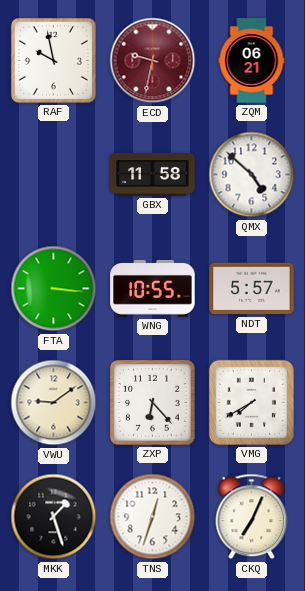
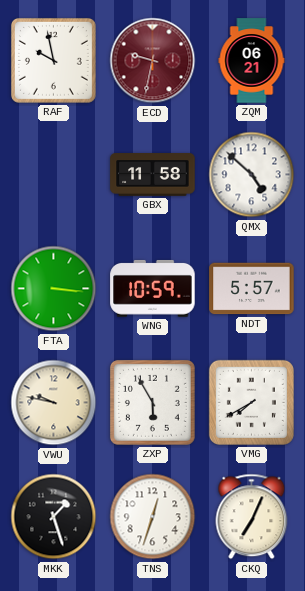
WNG: 10:55 -> 10:59 (153, 289)
VWU: 9:09 -> 9:47 (54, 403)
ZXP: 6:23 -> 5:55 (152, 402)
